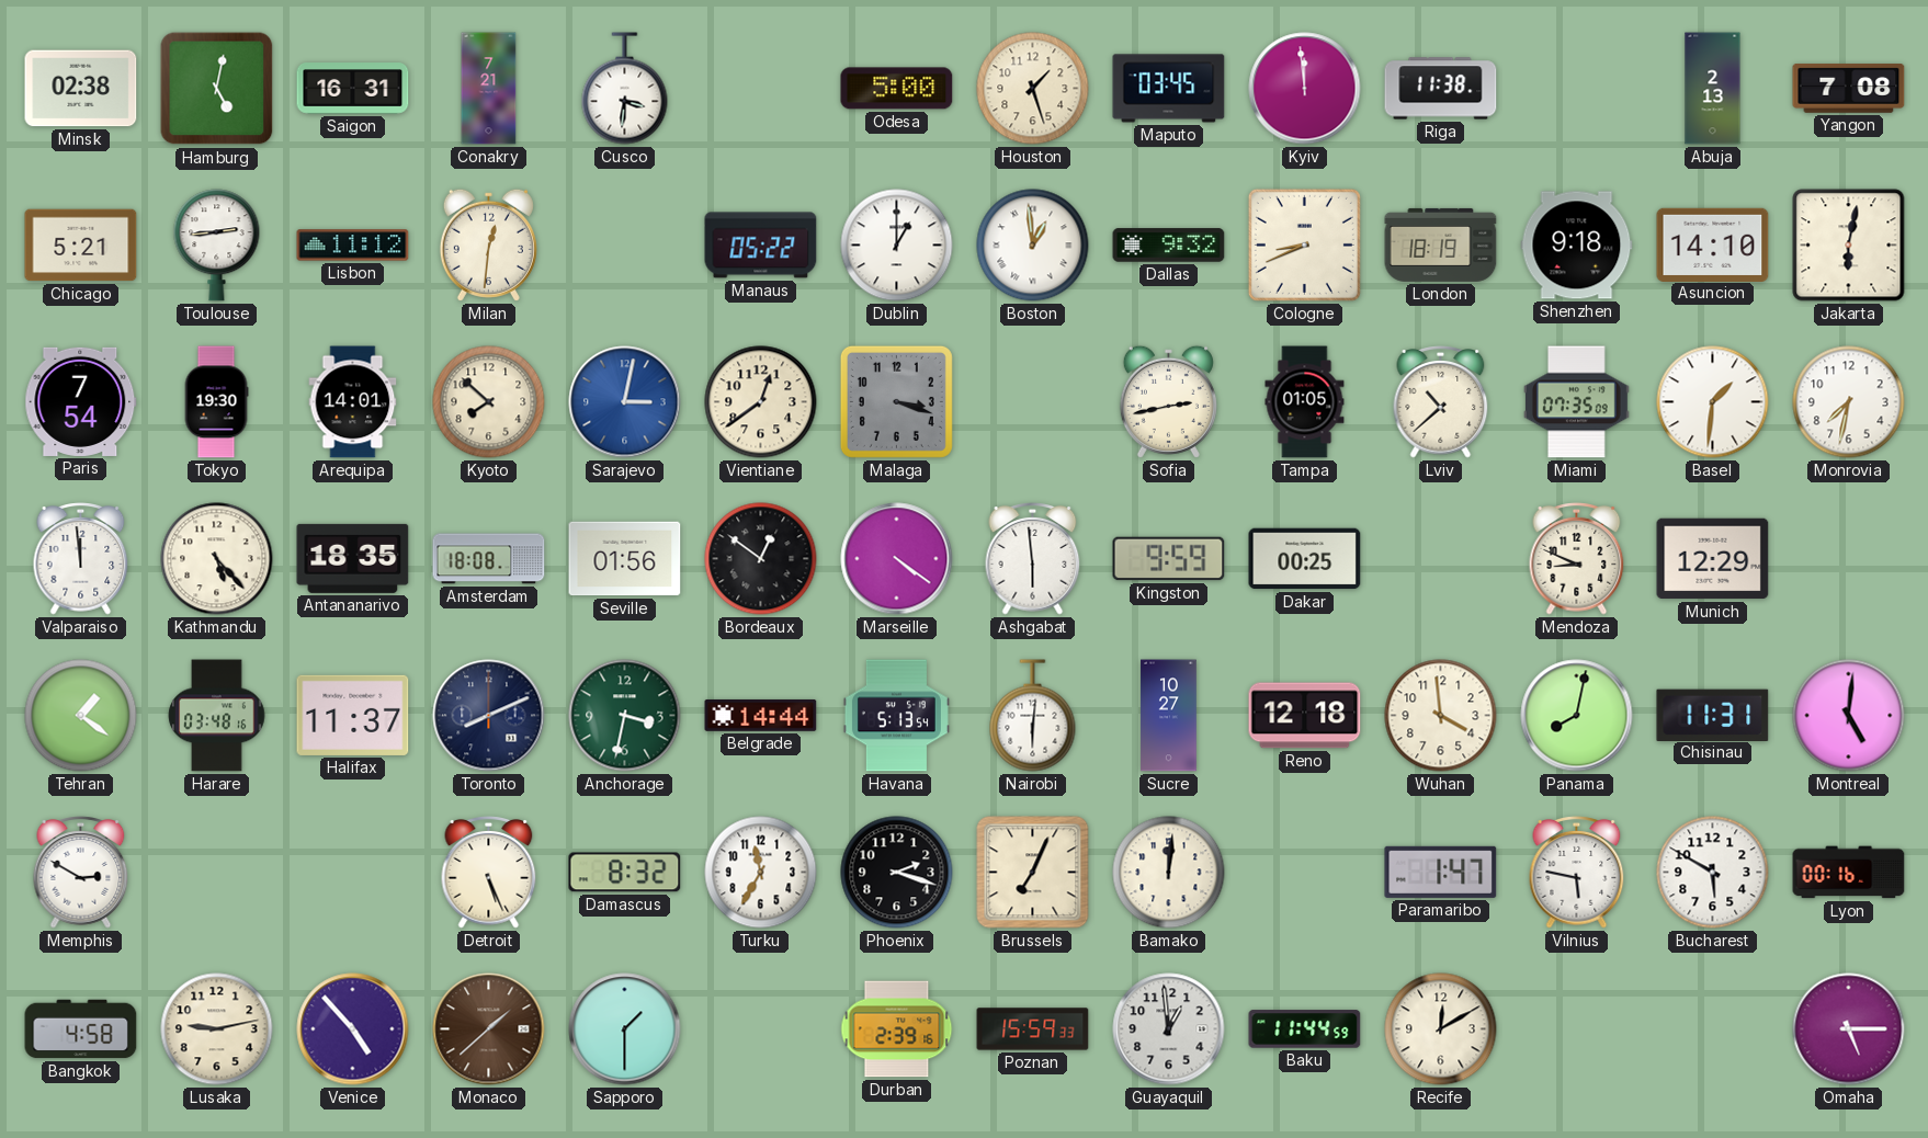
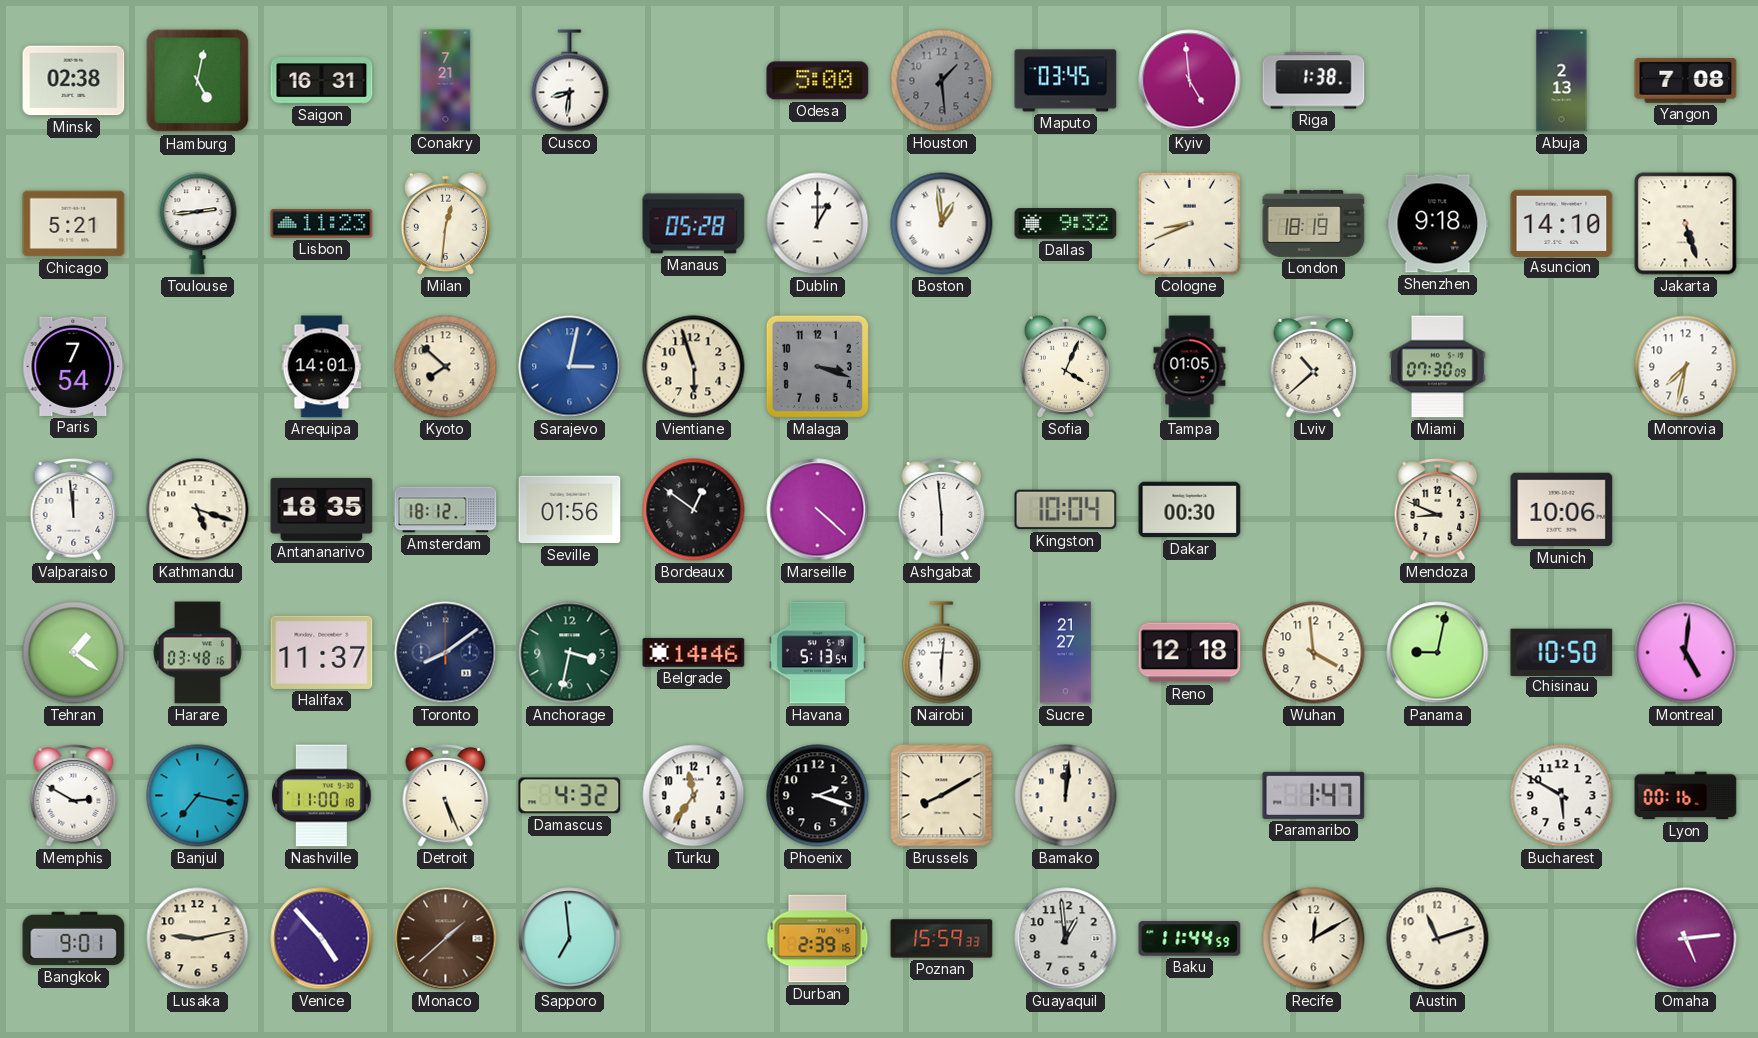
Cusco: 3:31 -> 8:31 (570, 81)
Houston: 1:27 -> 1:29 (942, 81)
Houston dial: cream -> grey (942, 81)
Kyiv: 11:59 -> 4:59 (1190, 81)
Riga: 11:38 -> 1:38 (1314, 81)
Lisbon: 11:12 -> 11:23 (322, 224)
Manaus: 05:22 -> 05:28 (694, 224)
Jakarta: 6:02 -> 5:27 (1686, 224)
Tokyo: 19:30 -> none (216, 402)
Vientiane: 12:39 -> 5:57 (694, 367)
Sofia: 2:43 -> 4:04 (1065, 366)
Miami: 07:35 -> 07:30 (1437, 367)
Basel: 1:31 -> none (1713, 402)
Kathmandu: 5:23 -> 5:18 (198, 510)
Amsterdam: 18:08 -> 18:12 (446, 510)
Marseille: 4:21 -> 4:22 (818, 510)
Kingston: 9:59 -> 10:04 (1066, 510)
Dakar: 00:25 -> 00:30 (1190, 510)
Munich: 12:29 -> 10:06 (1562, 510)
Toronto: 8:11 -> 8:09 (446, 653)
Belgrade: 14:44 -> 14:46 (694, 652)
Sucre: 10:27 -> 21:27 (1066, 653)
Panama: 8:02 -> 9:02 (1438, 653)
Chisinau: 11:31 -> 10:50 (1562, 652)
Banjul: none -> 7:17 (198, 796)
Nashville: none -> 11:00 (322, 796)
Damascus: 8:32 -> 4:32 (570, 796)
Turku: 11:35 -> 11:36 (694, 796)
Brussels: 7:04 -> 8:10 (942, 796)
Vilnius: 5:47 -> none (1577, 873)
Bangkok: 4:58 -> 9:01 (74, 939)
Sapporo: 1:30 -> 6:59 (570, 939)
Austin: none -> 11:12 (1438, 939)
Omaha: 5:15 -> 5:14 (1686, 939)
